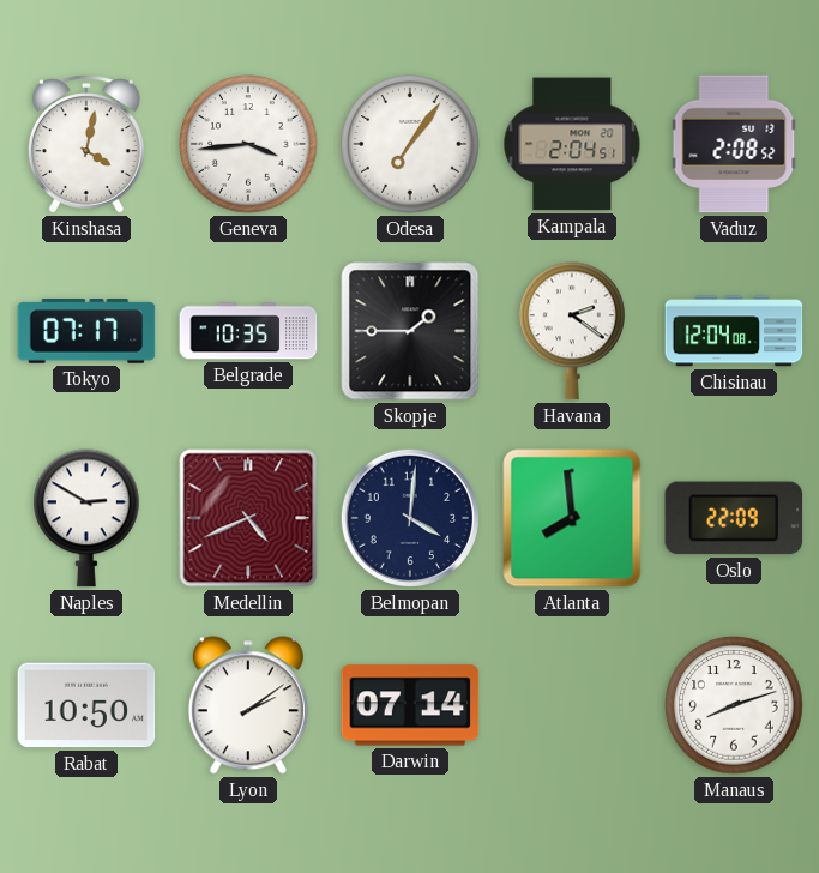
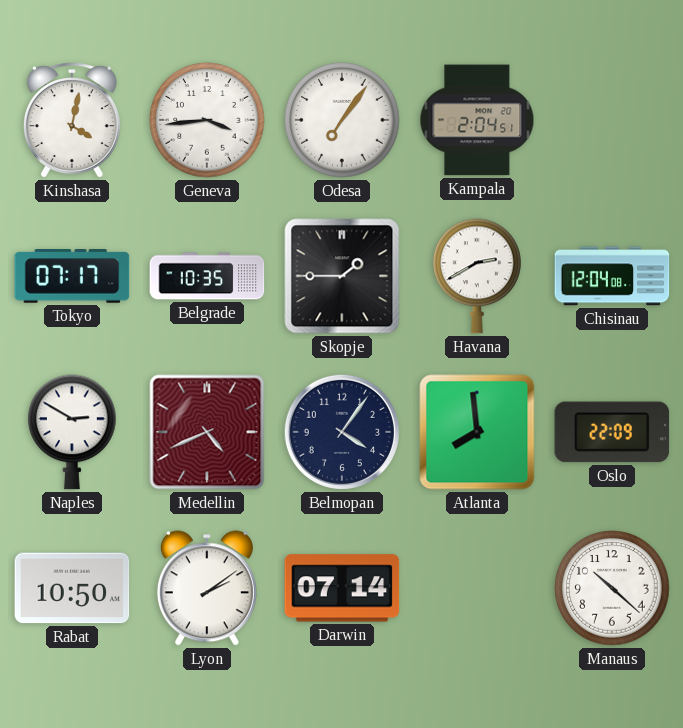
Vaduz: 2:08 -> none (734, 144)
Havana: 2:21 -> 2:40 (477, 276)
Belmopan: 4:01 -> 4:06 (342, 432)
Manaus: 8:12 -> 10:22 (612, 588)
